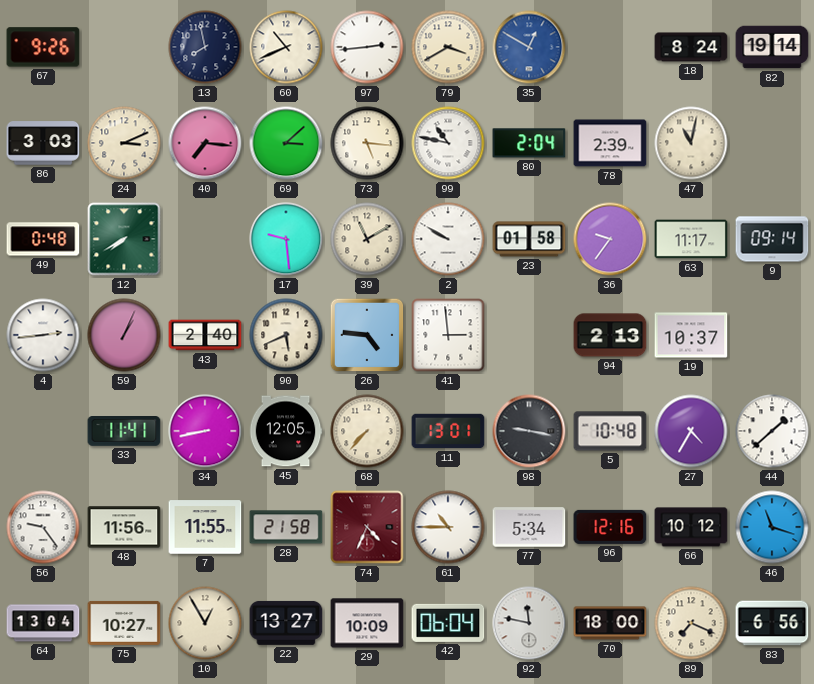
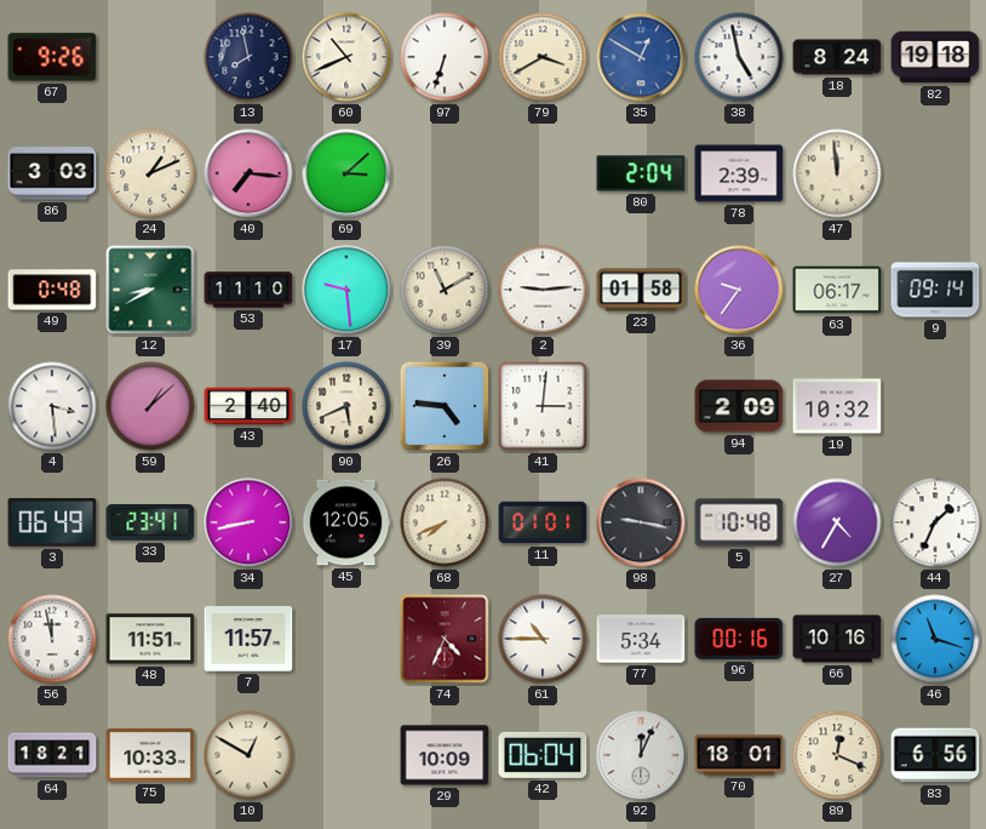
97: 2:44 -> 6:33 (445, 57)
38: none -> 4:58 (739, 57)
82: 19:14 -> 19:18 (935, 57)
24: 3:11 -> 1:11 (150, 173)
73: 5:16 -> none (367, 143)
99: 10:47 -> none (448, 143)
47: 11:02 -> 11:59 (837, 173)
12: 7:40 -> 8:40 (150, 290)
53: none -> 11:10 (248, 290)
2: 9:50 -> 9:14 (543, 290)
63: 11:17 -> 06:17 (837, 290)
4: 2:44 -> 3:29 (52, 406)
59: 1:04 -> 1:08 (150, 406)
41: 2:59 -> 3:01 (543, 406)
94: 2:13 -> 2:09 (739, 406)
19: 10:37 -> 10:32 (837, 406)
3: none -> 06:49 (52, 522)
33: 11:41 -> 23:41 (150, 524)
68: 7:37 -> 7:41 (445, 522)
11: 13:01 -> 01:01 (543, 522)
44: 1:38 -> 1:34 (935, 522)
56: 9:24 -> 11:58 (52, 639)
48: 11:56 -> 11:51 (150, 639)
7: 11:55 -> 11:57 (248, 639)
28: 21:58 -> none (286, 527)
96: 12:16 -> 00:16 (739, 639)
66: 10:12 -> 10:16 (837, 639)
64: 13:04 -> 18:21 (52, 755)
75: 10:27 -> 10:33 (150, 755)
10: 12:55 -> 12:50 (248, 755)
22: 13:27 -> none (286, 623)
92: 11:47 -> 12:04 (641, 755)
70: 18:00 -> 18:01 (739, 755)
89: 7:19 -> 12:19 (837, 755)
